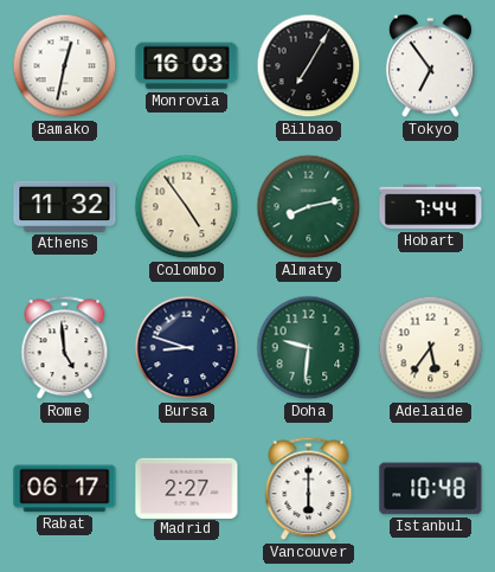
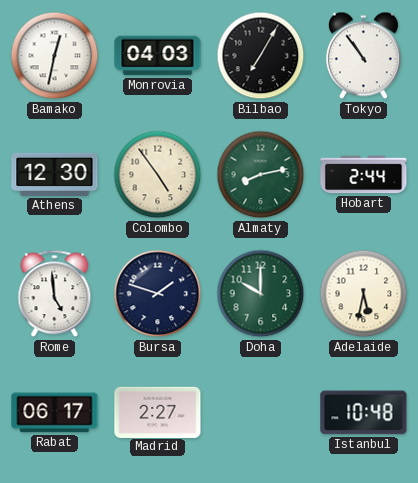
Monrovia: 16:03 -> 04:03 (158, 56)
Tokyo: 6:54 -> 10:54 (363, 56)
Athens: 11:32 -> 12:30 (55, 174)
Hobart: 7:44 -> 2:44 (364, 175)
Bursa: 8:48 -> 1:48 (158, 294)
Doha: 9:31 -> 10:00 (261, 294)
Adelaide: 5:36 -> 5:32 (364, 294)
Vancouver: 6:00 -> none (309, 489)
